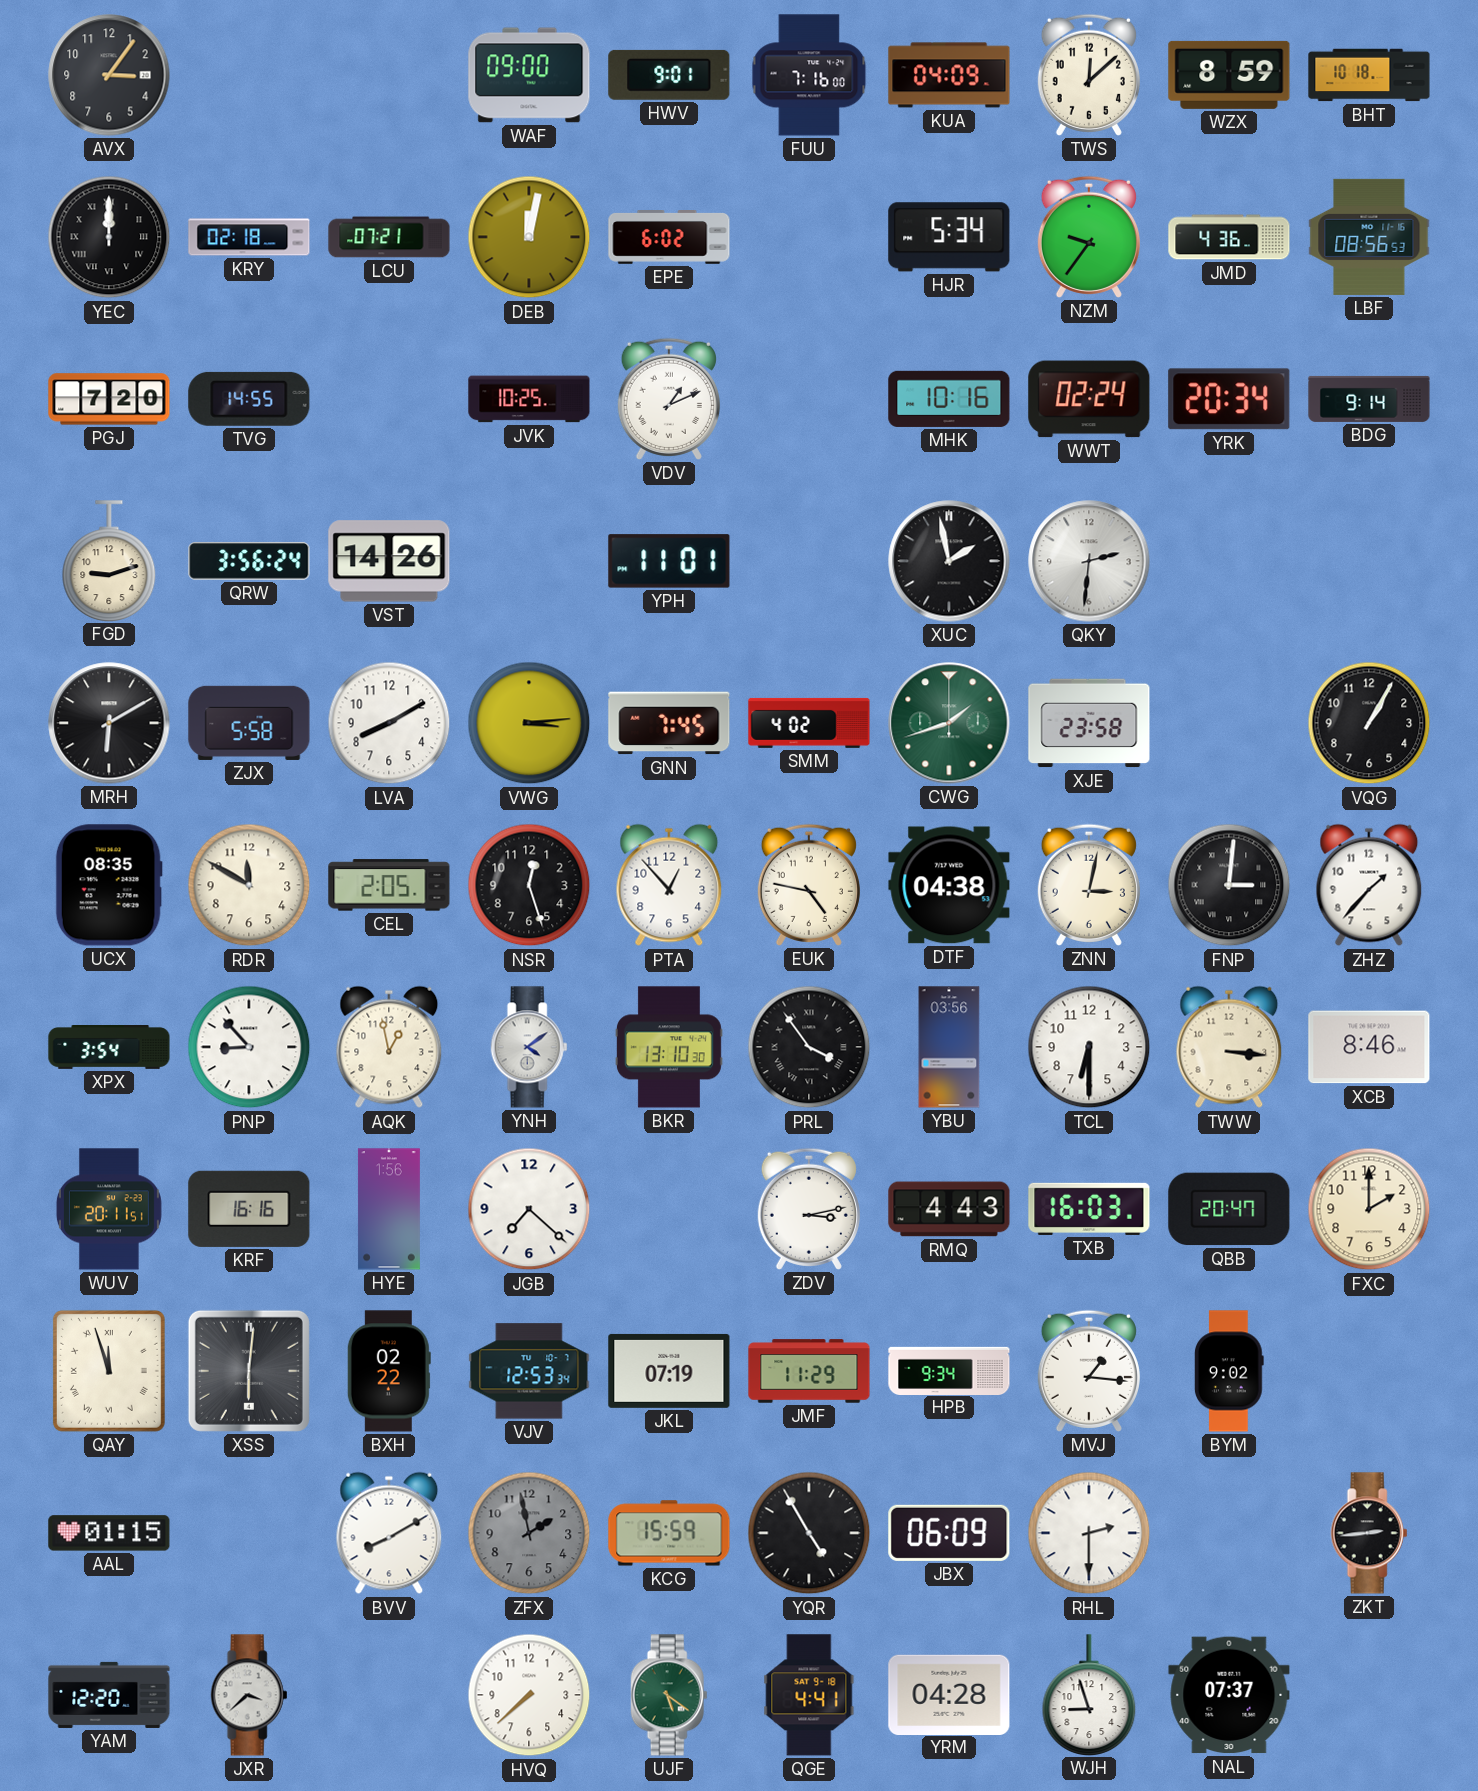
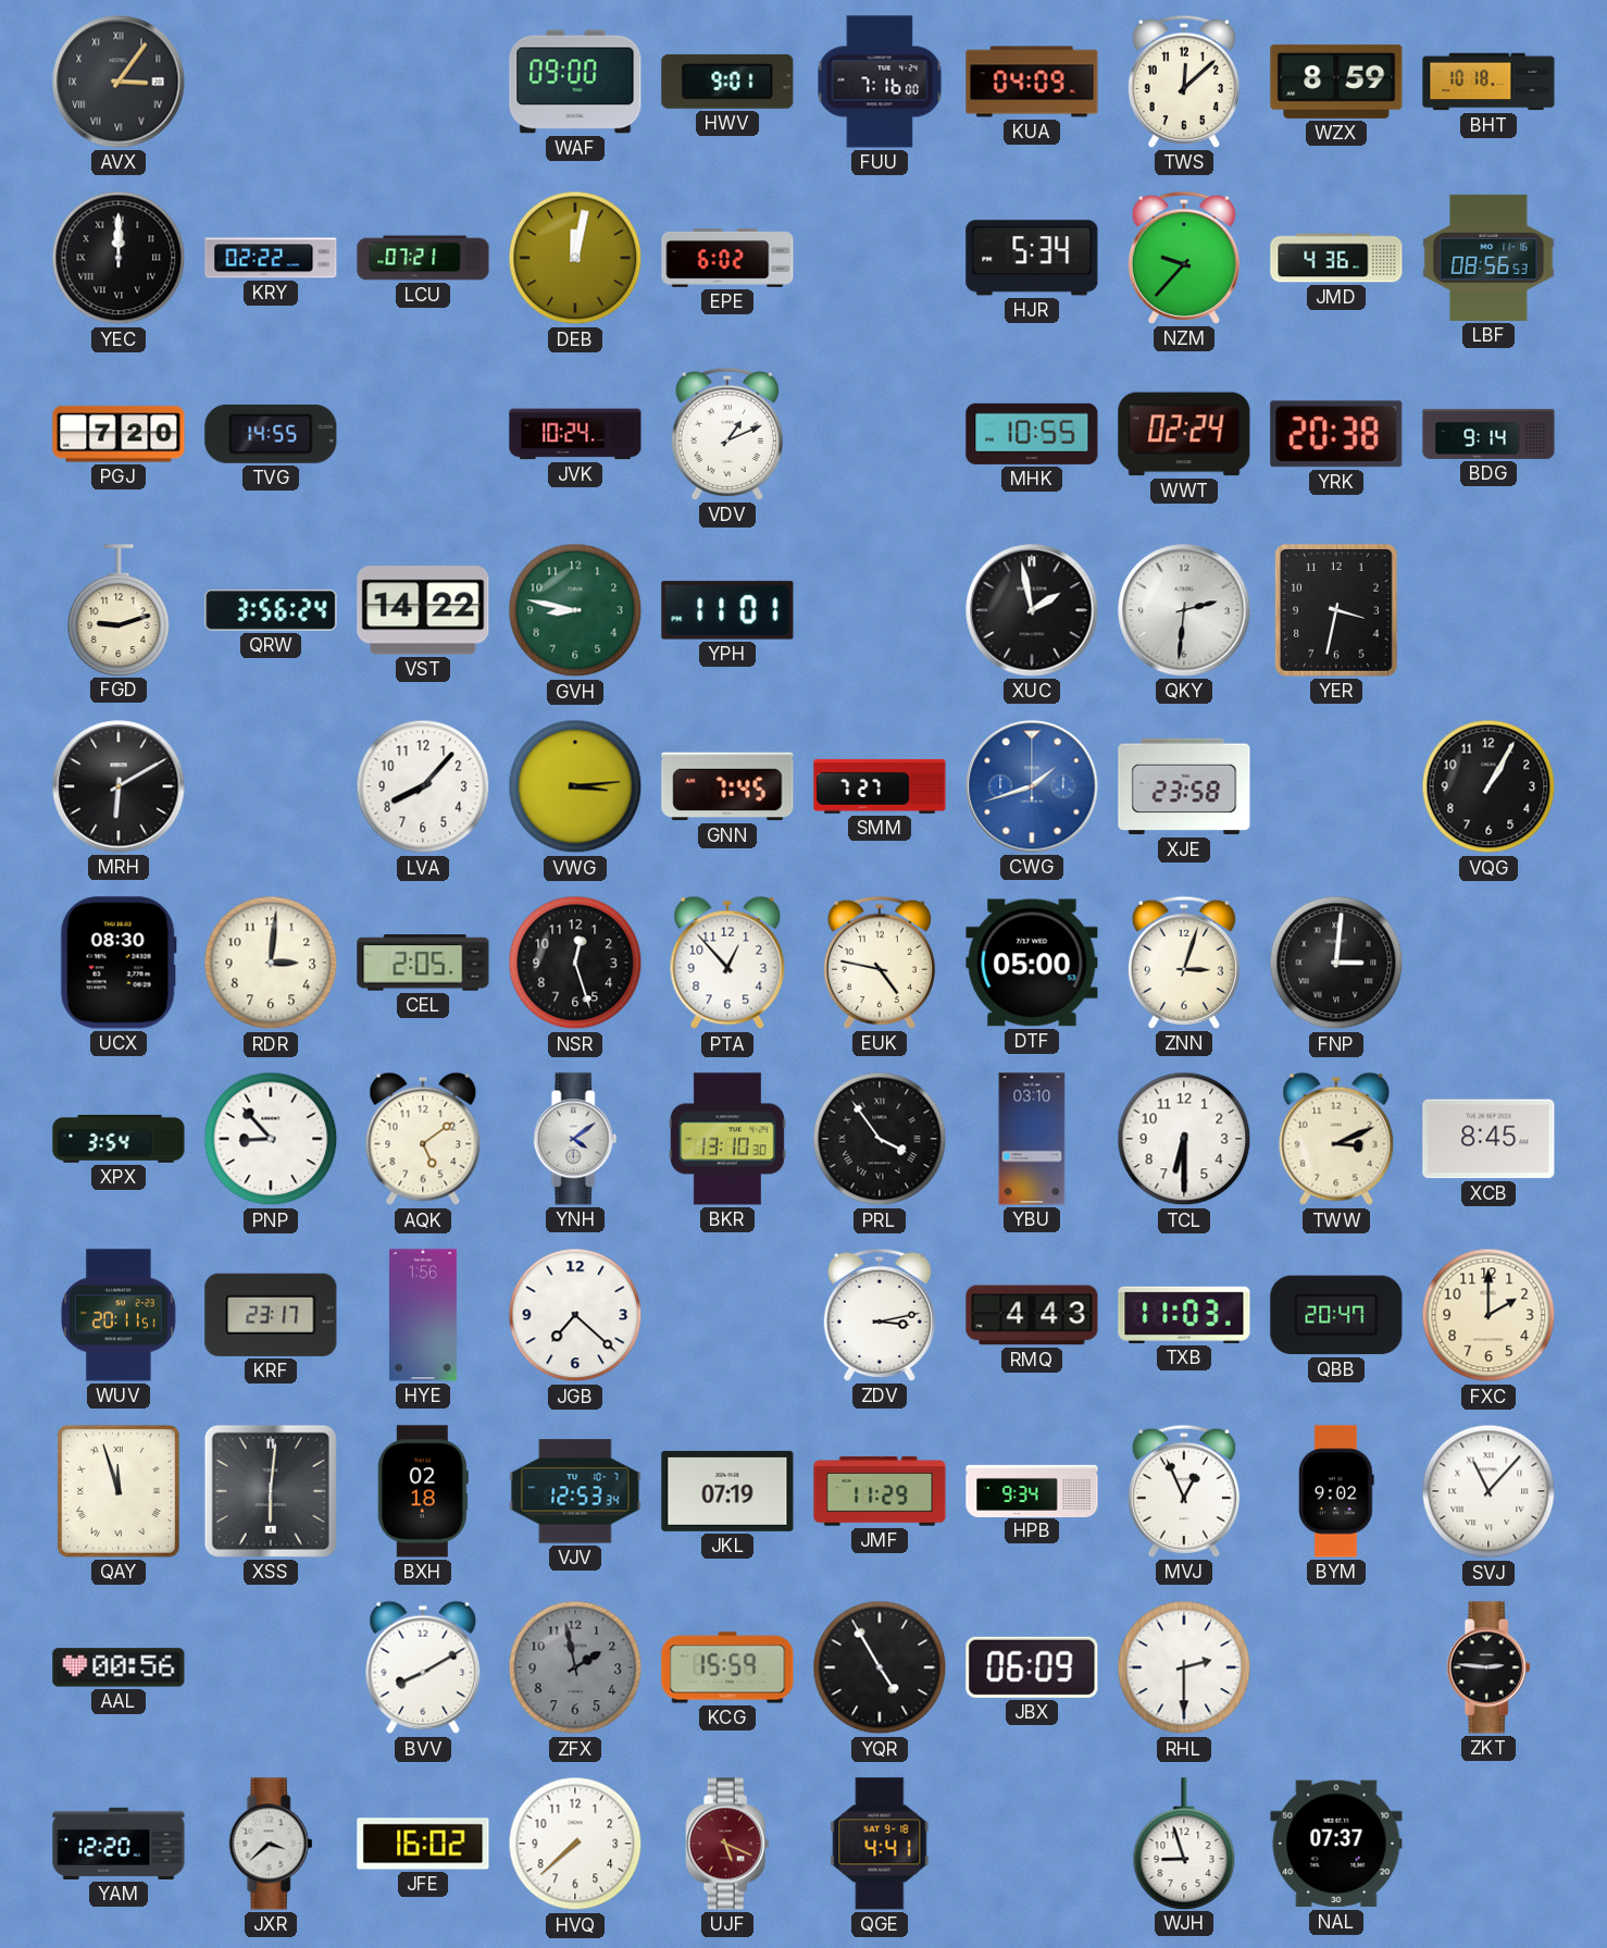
AVX numerals: Arabic -> Roman (119, 82)
KRY: 02:18 -> 02:22 (271, 258)
NZM: 9:36 -> 9:37 (1184, 258)
JVK: 10:25 -> 10:24 (575, 434)
MHK: 10:16 -> 10:55 (1032, 434)
YRK: 20:34 -> 20:38 (1336, 434)
VST: 14:26 -> 14:22 (423, 610)
GVH: none -> 8:47 (575, 610)
YER: none -> 3:32 (1336, 610)
ZJX: 5:58 -> none (249, 723)
LVA: 8:10 -> 8:07 (423, 786)
SMM: 4:02 -> 7:27 (880, 786)
CWG dial: green -> blue (1032, 786)
UCX: 08:35 -> 08:30 (119, 963)
RDR: 11:50 -> 3:01 (271, 963)
DTF: 04:38 -> 05:00 (1032, 963)
ZNN: 3:02 -> 3:03 (1184, 963)
ZHZ: 1:37 -> none (1369, 885)
AQK: 12:58 -> 5:09 (423, 1139)
YBU: 03:56 -> 03:10 (1032, 1139)
TWW: 3:16 -> 3:11 (1336, 1139)
XCB: 8:46 -> 8:45 (1488, 1139)
KRF: 16:16 -> 23:17 (271, 1315)
TXB: 16:03 -> 11:03 (1184, 1315)
BXH: 02:22 -> 02:18 (423, 1491)
MVJ: 1:16 -> 12:56 (1184, 1491)
SVJ: none -> 11:07 (1488, 1491)
AAL: 01:15 -> 00:56 (119, 1667)
ZKT: 2:44 -> 2:46 (1488, 1667)
JFE: none -> 16:02 (423, 1844)
UJF: 5:21 -> 5:19 (727, 1844)
UJF dial: green -> burgundy (727, 1844)
YRM: 04:28 -> none (949, 1694)
